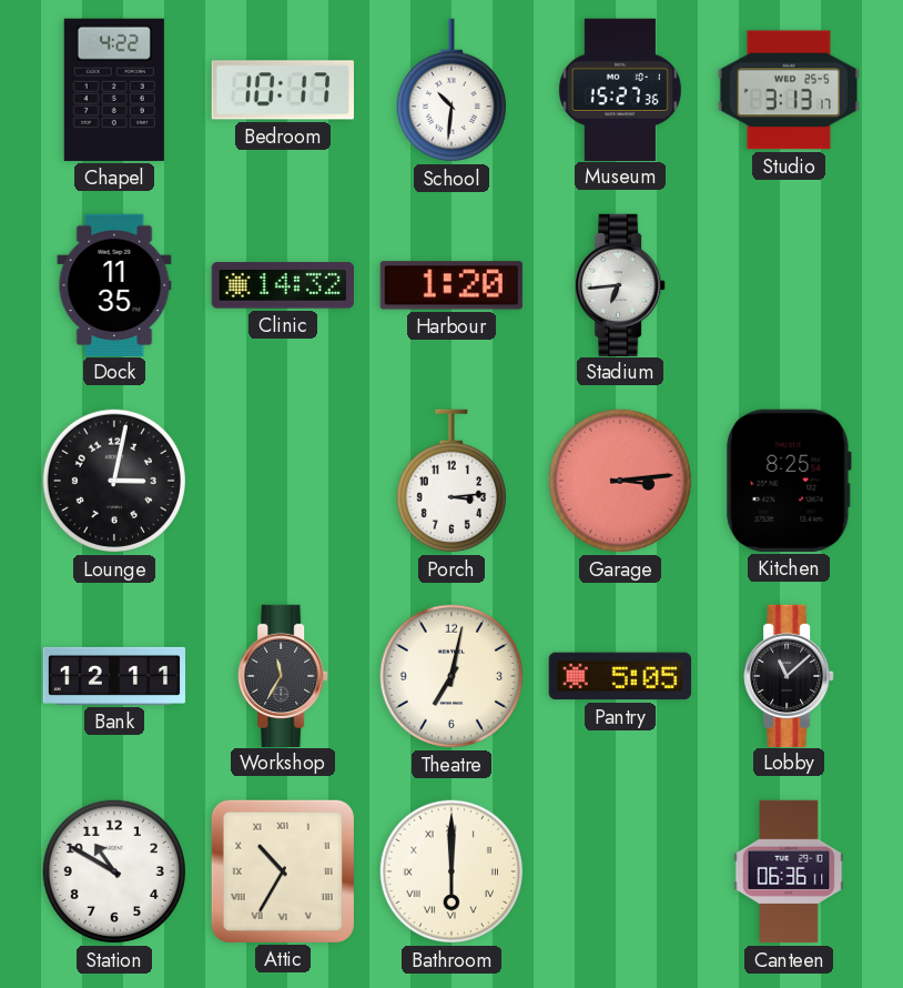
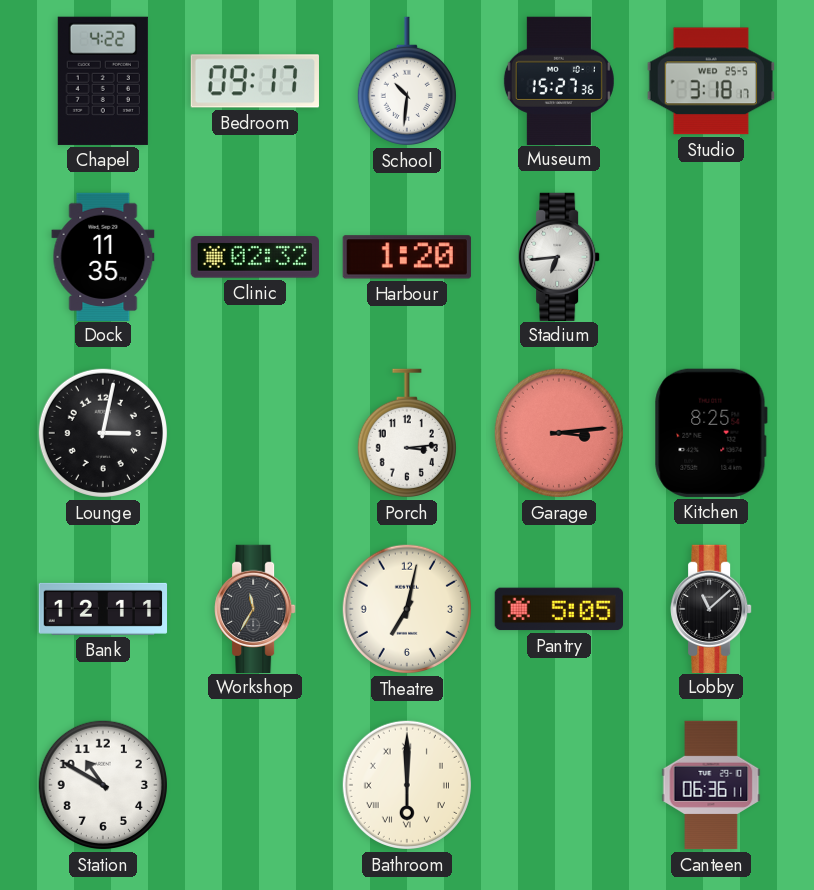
Bedroom: 10:17 -> 09:17 (255, 81)
Studio: 3:13 -> 3:18 (711, 81)
Clinic: 14:32 -> 02:32 (255, 257)
Attic: 10:35 -> none (283, 871)
